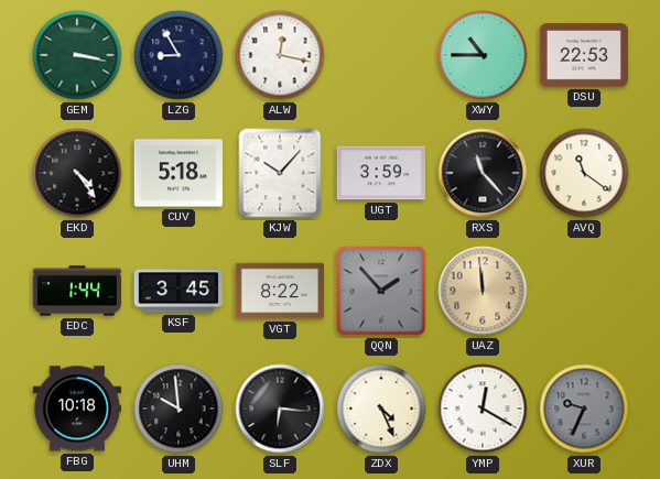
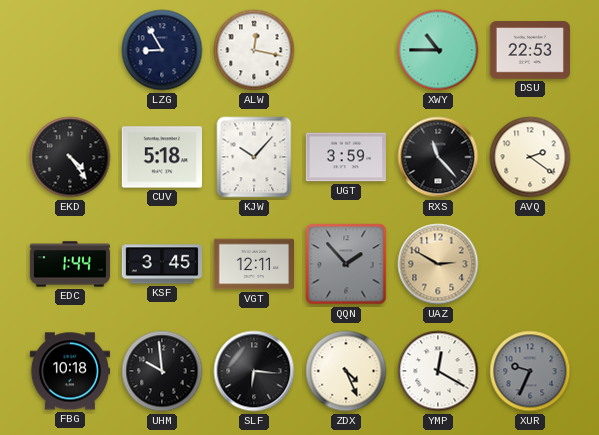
GEM: 3:17 -> none (77, 55)
AVQ: 11:21 -> 2:21 (530, 157)
VGT: 8:22 -> 12:11 (253, 264)
UAZ: 11:59 -> 2:50 (438, 264)
